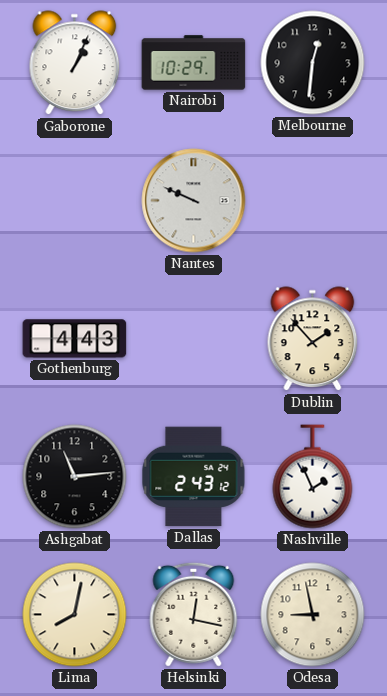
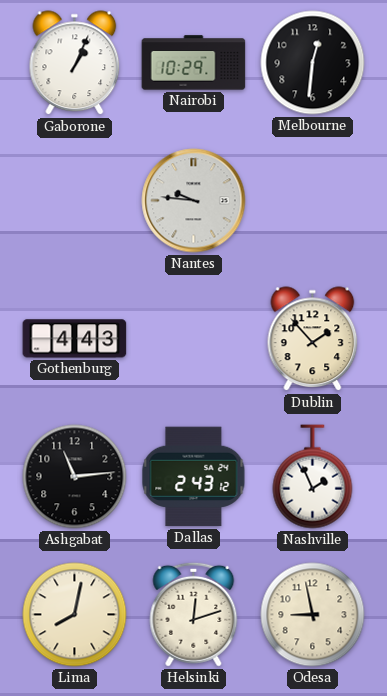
Nantes: 9:49 -> 9:46 (194, 201)
Helsinki: 12:17 -> 12:12 (194, 614)
